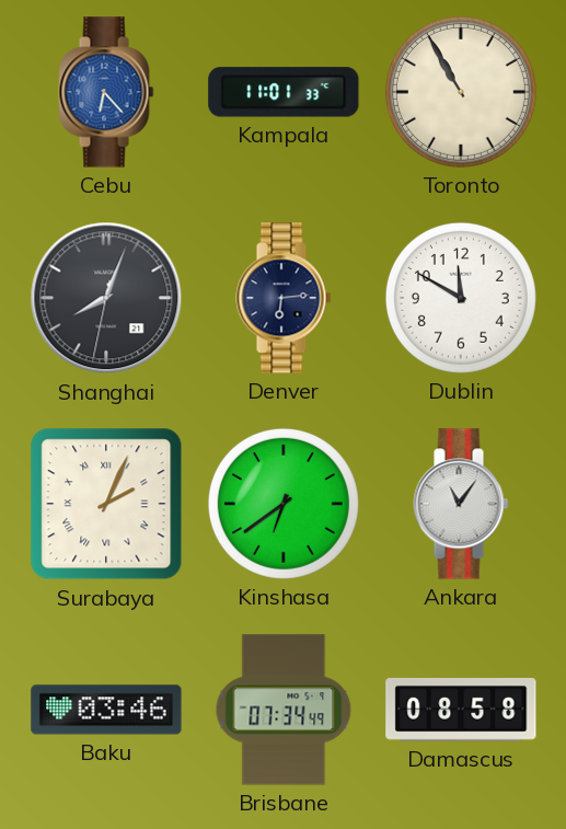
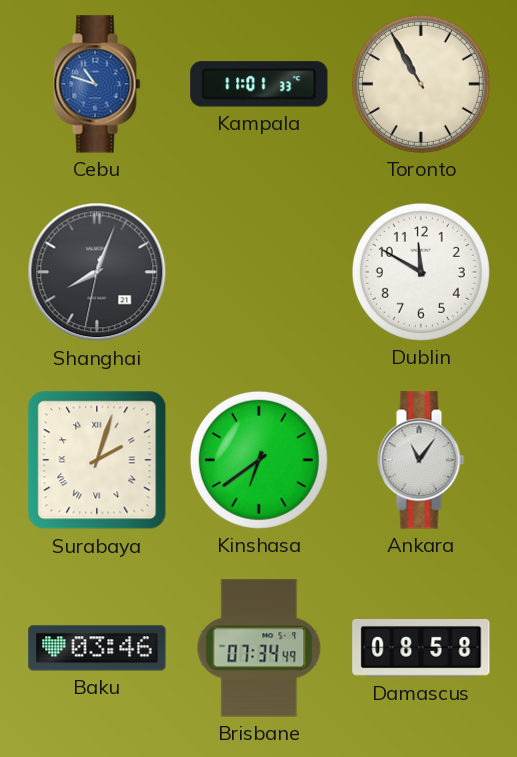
Cebu: 6:23 -> 10:48 (97, 84)
Denver: 6:14 -> none (284, 298)
Surabaya: 2:04 -> 2:03 (97, 460)
